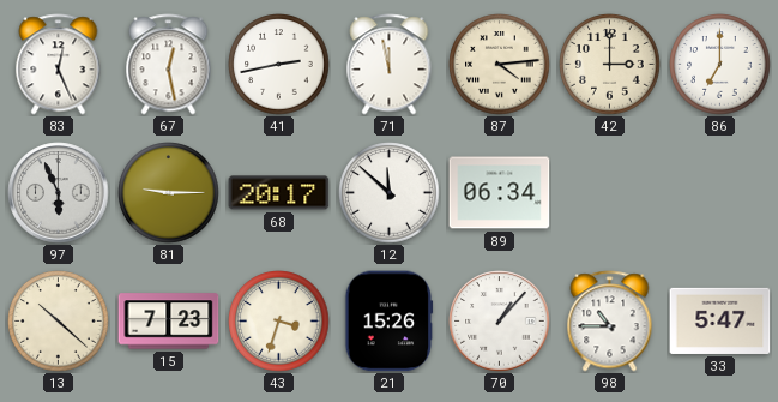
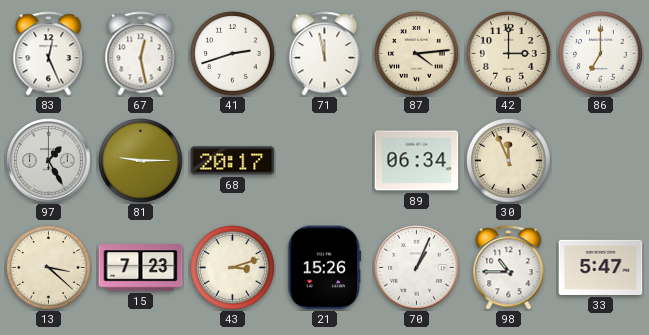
41: 2:43 -> 2:42 (233, 54)
97: 5:56 -> 1:25 (49, 161)
12: 11:52 -> none (390, 193)
30: none -> 11:56 (509, 161)
13: 10:22 -> 3:22 (49, 268)
43: 3:33 -> 3:12 (233, 268)
70: 1:07 -> 1:04 (417, 268)
